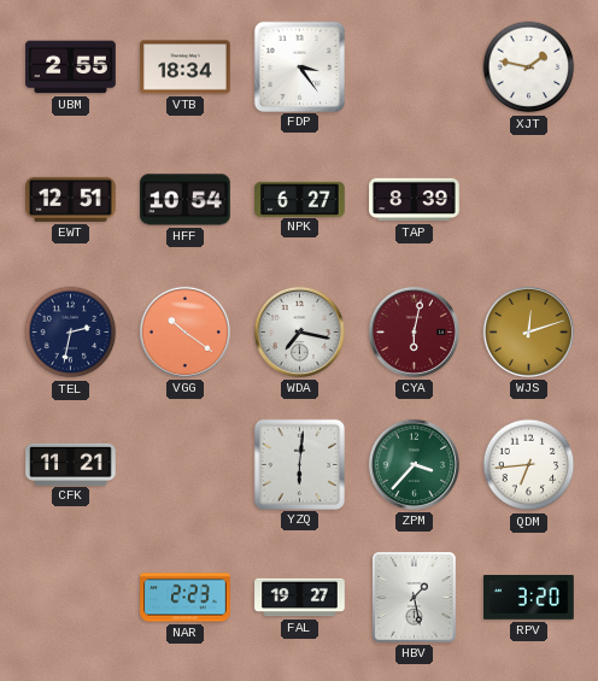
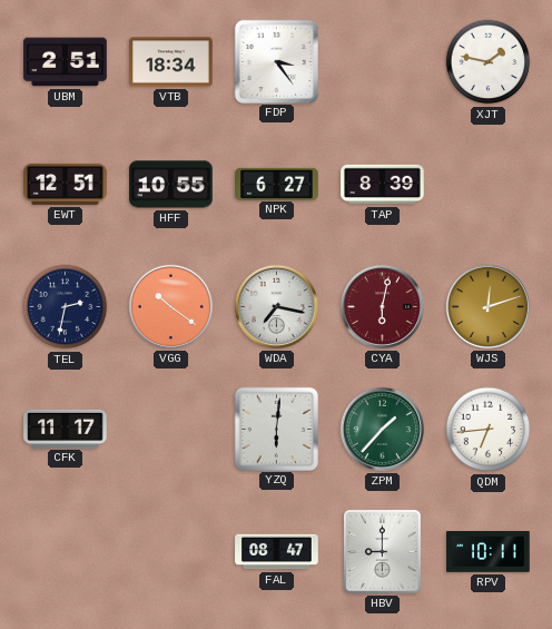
UBM: 2:55 -> 2:51 (66, 62)
HFF: 10:54 -> 10:55 (171, 185)
CFK: 11:21 -> 11:17 (66, 429)
ZPM: 3:37 -> 1:37 (382, 429)
NAR: 2:23 -> none (186, 598)
FAL: 19:27 -> 08:47 (277, 552)
HBV: 1:28 -> 9:00 (383, 552)
RPV: 3:20 -> 10:11 (489, 552)
